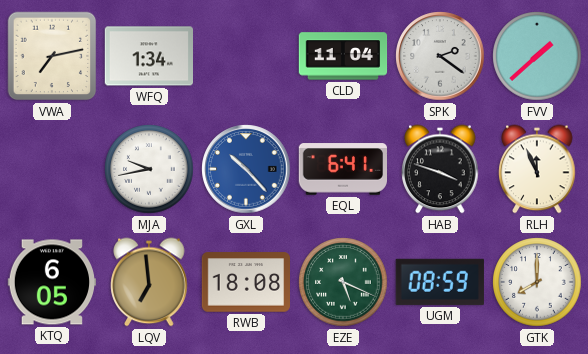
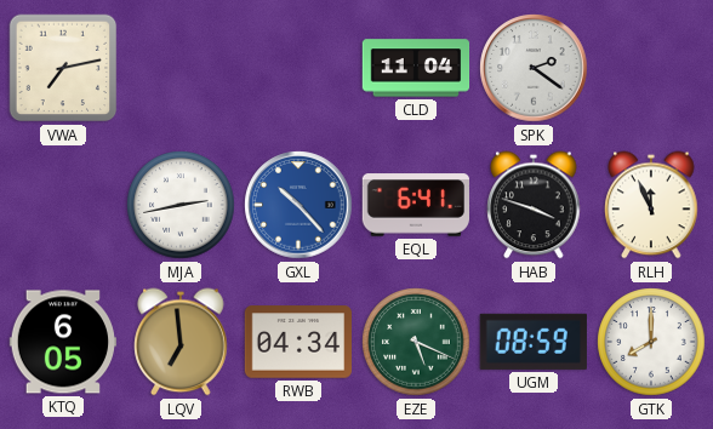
WFQ: 1:34 -> none (148, 56)
FVV: 1:38 -> none (537, 56)
MJA: 9:43 -> 2:43 (181, 205)
RWB: 18:08 -> 04:34 (298, 342)
